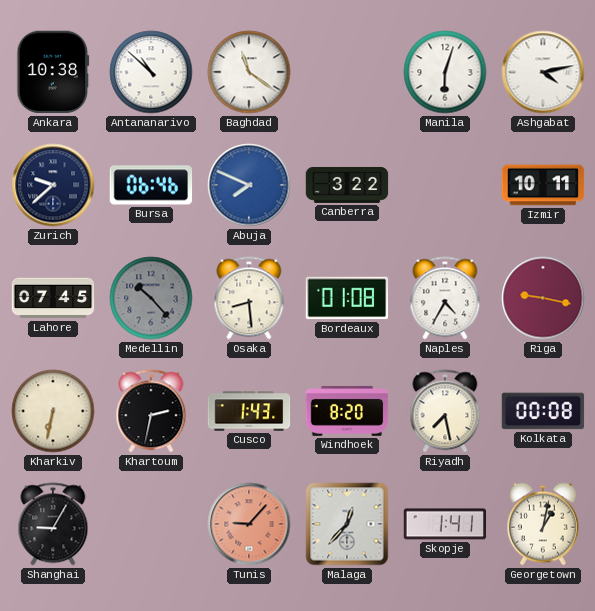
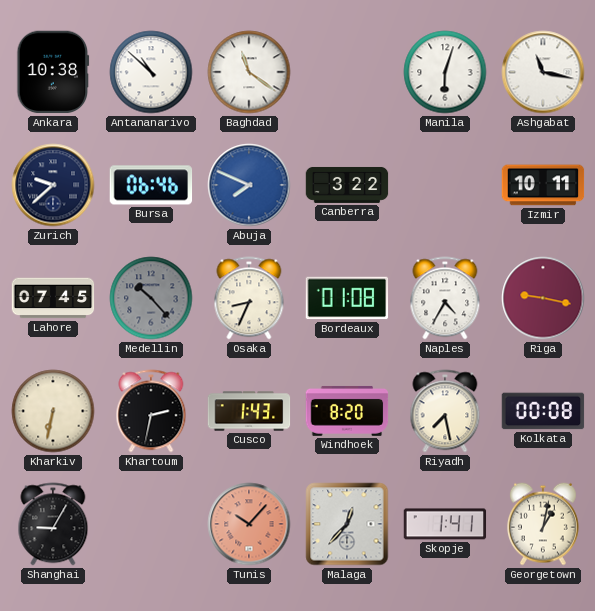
Ashgabat: 4:13 -> 11:17 (543, 72)
Osaka: 8:29 -> 8:34 (249, 298)
Tunis: 9:07 -> 10:07 (249, 524)
